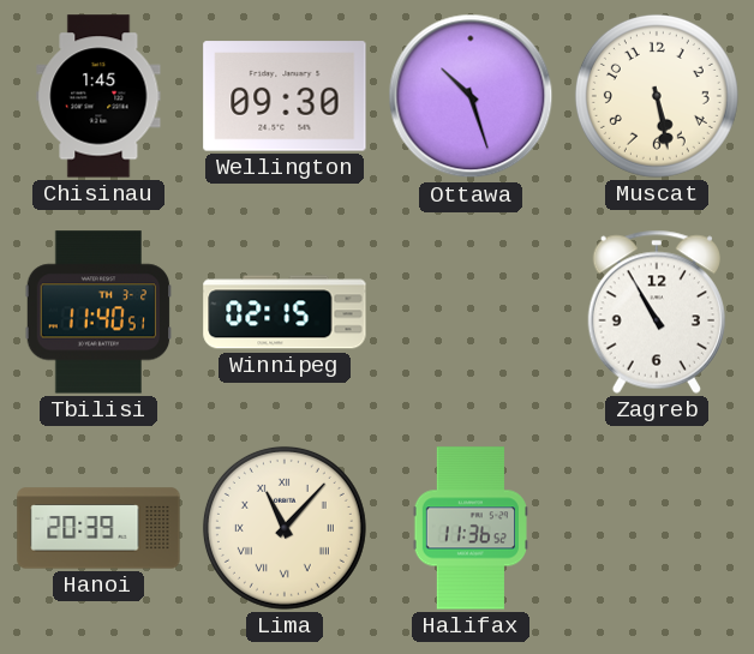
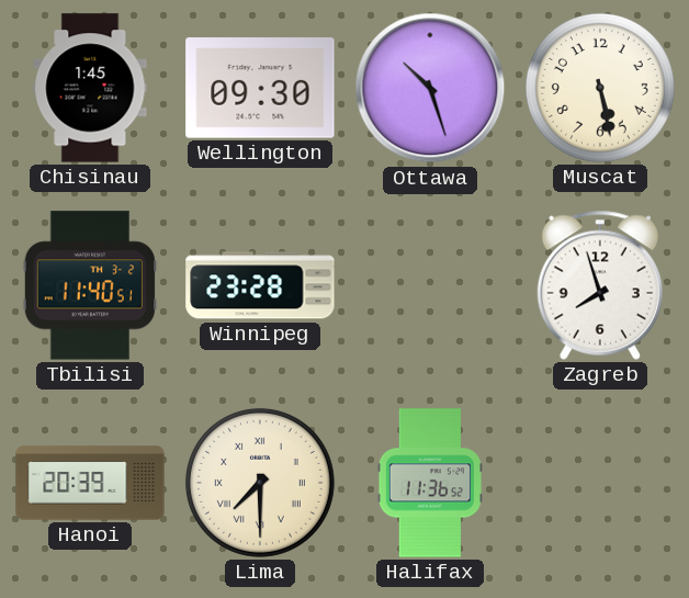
Winnipeg: 02:15 -> 23:28 (260, 285)
Zagreb: 10:55 -> 7:57 (599, 285)
Lima: 11:07 -> 7:30 (260, 483)
